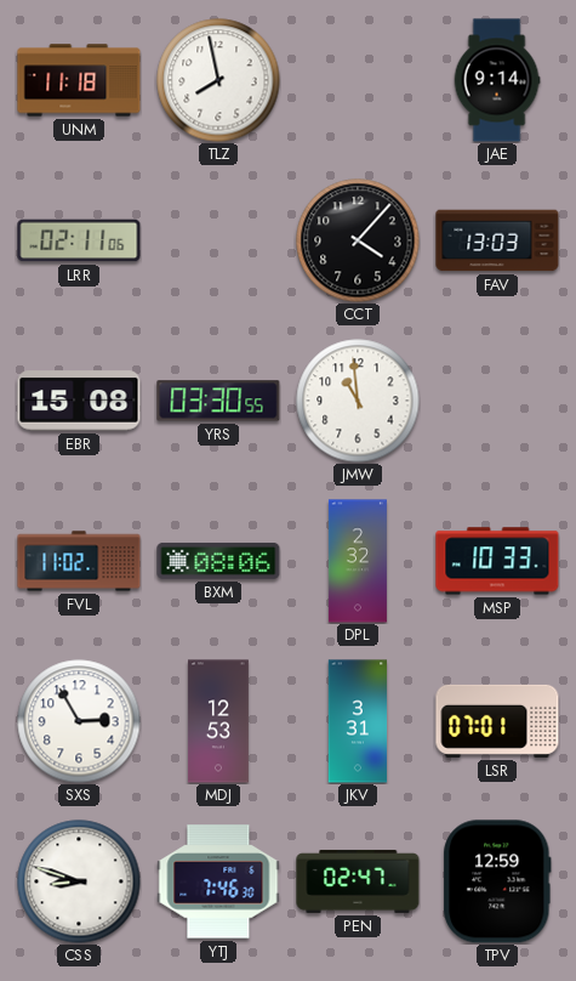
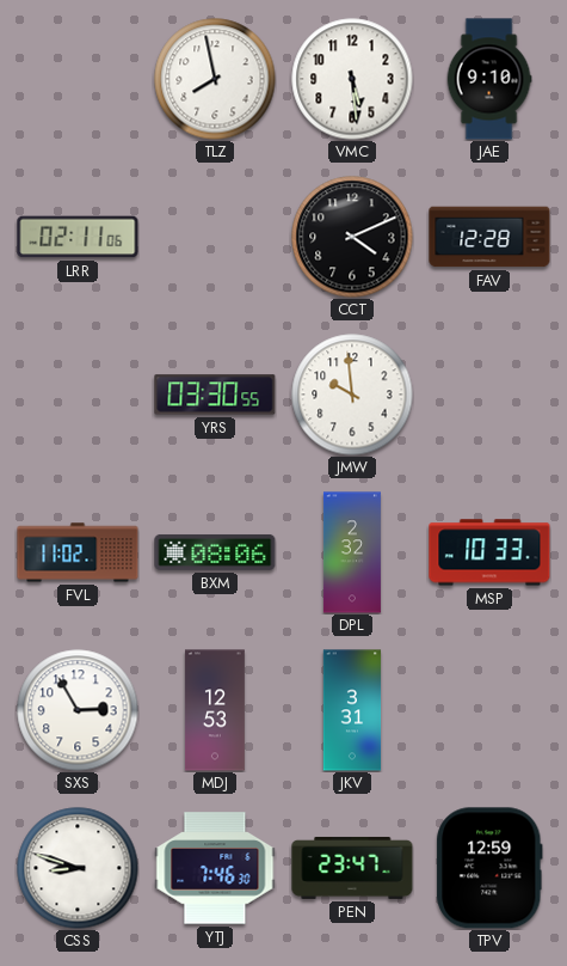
UNM: 11:18 -> none (79, 80)
VMC: none -> 5:29 (352, 79)
JAE: 9:14 -> 9:10 (489, 79)
CCT: 4:07 -> 4:11 (352, 237)
FAV: 13:03 -> 12:28 (489, 237)
EBR: 15:08 -> none (79, 401)
JMW: 10:59 -> 9:59 (352, 395)
LSR: 07:01 -> none (497, 721)
PEN: 02:47 -> 23:47 (352, 868)
